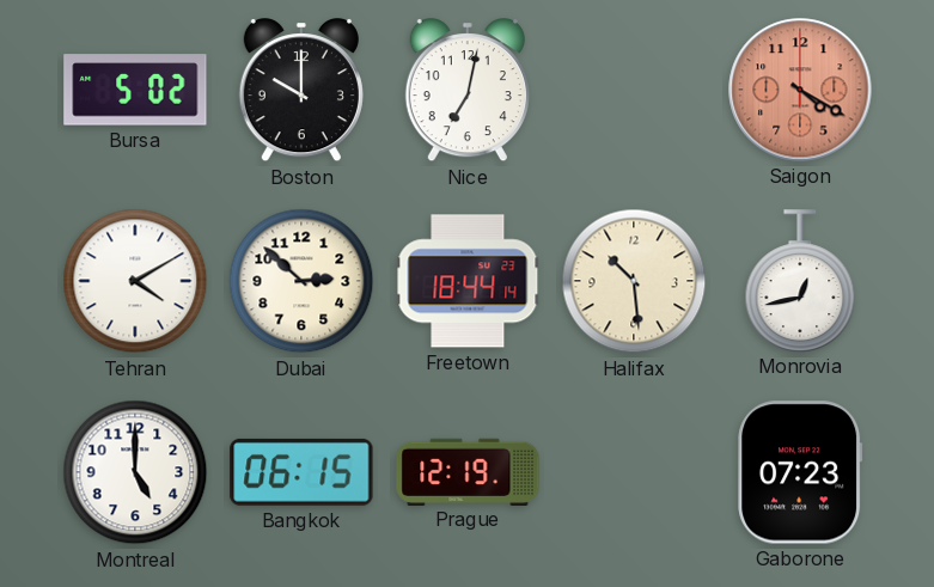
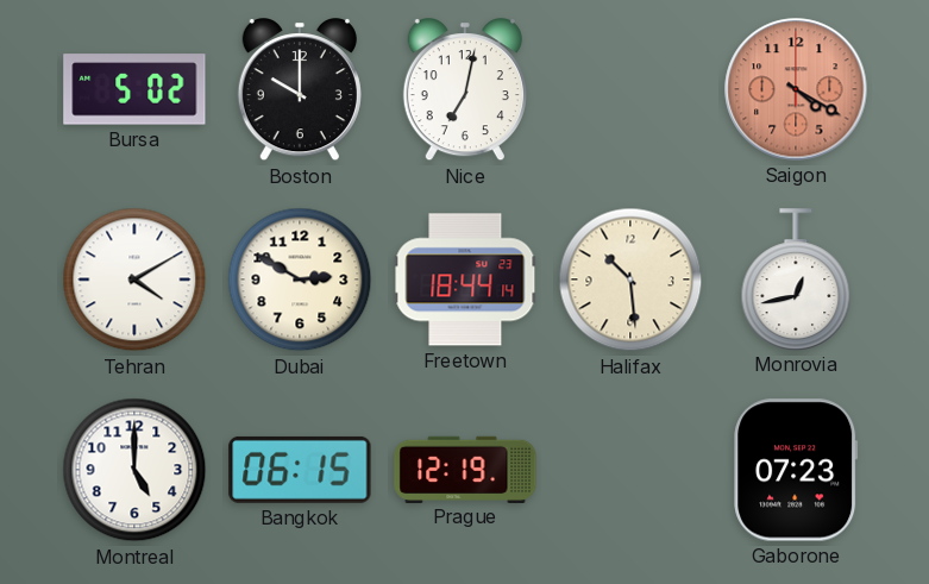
Dubai: 2:52 -> 2:50 (300, 280)
